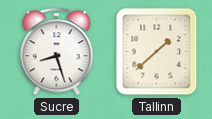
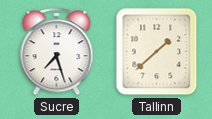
Sucre: 8:27 -> 7:27 (57, 52)
